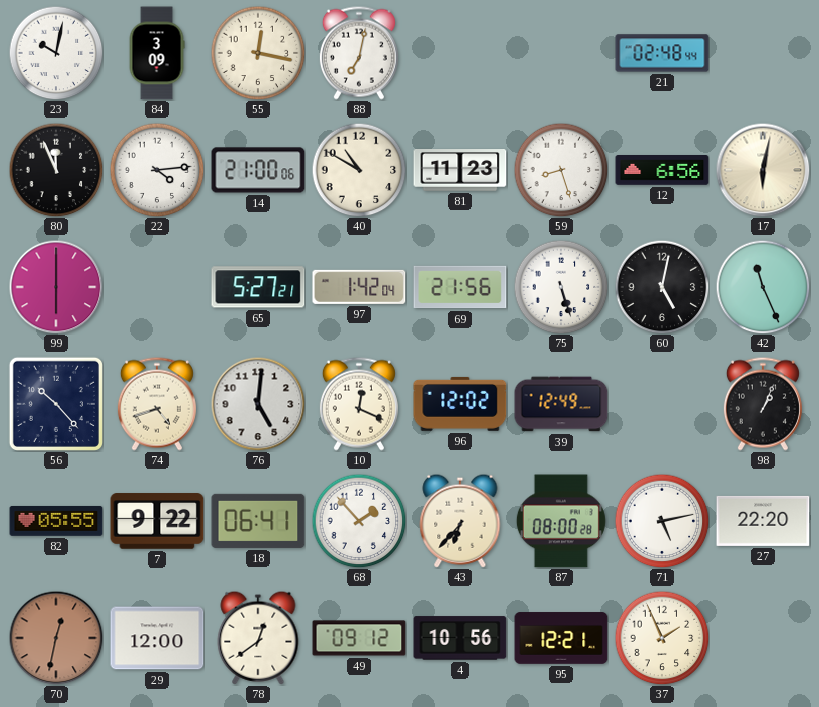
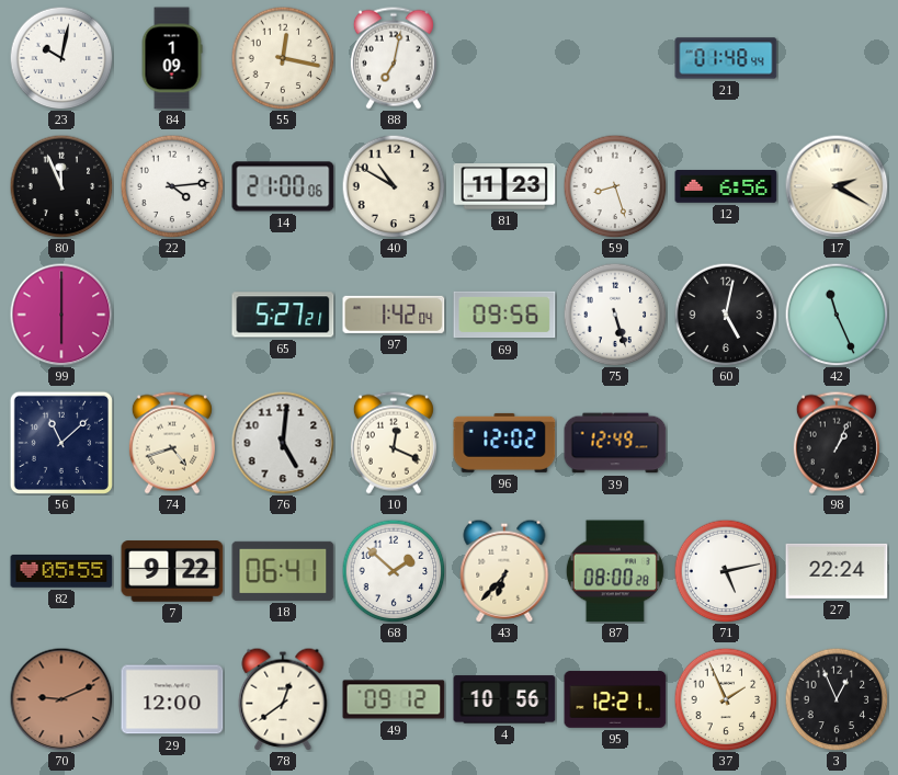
84: 3:09 -> 1:09 (172, 58)
21: 02:48 -> 01:48 (726, 58)
17: 6:02 -> 2:20 (837, 186)
69: 21:56 -> 09:56 (504, 315)
56: 10:23 -> 11:08 (61, 443)
68: 1:53 -> 1:52 (394, 571)
27: 22:20 -> 22:24 (837, 571)
70: 12:32 -> 9:11 (61, 699)
3: none -> 12:56 (837, 699)
